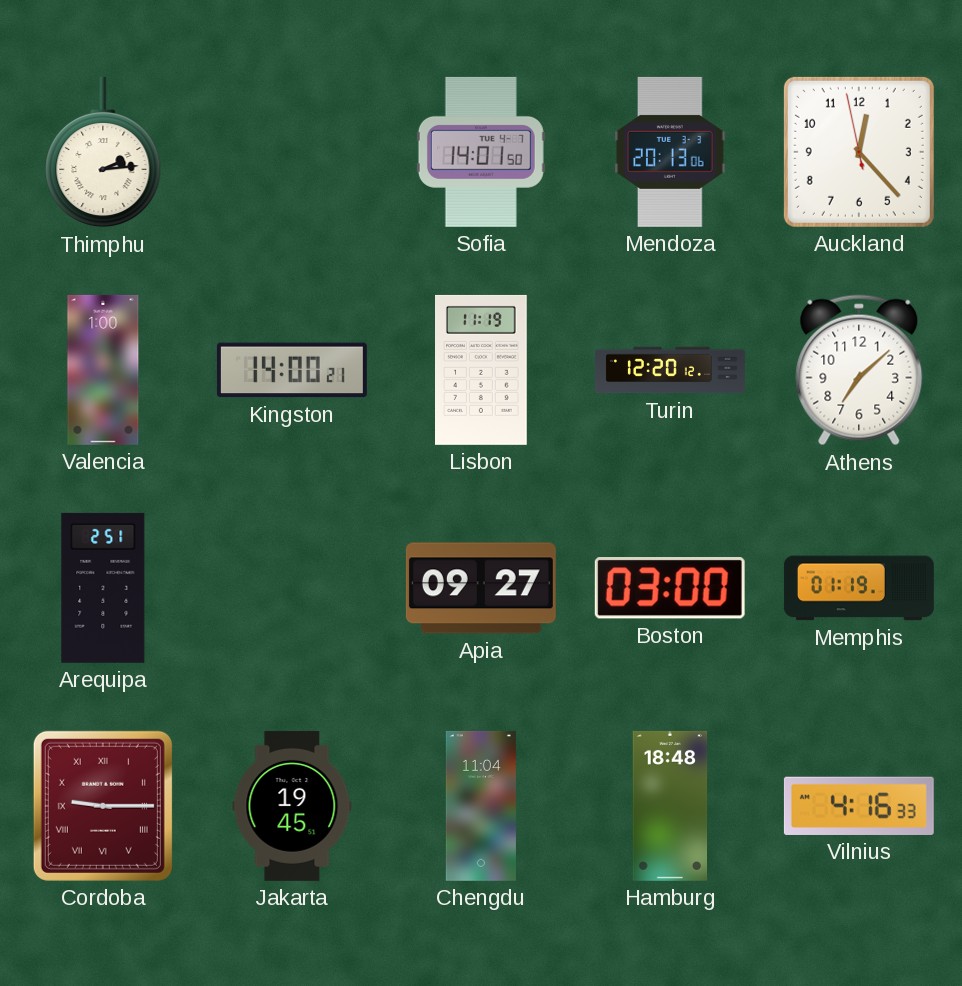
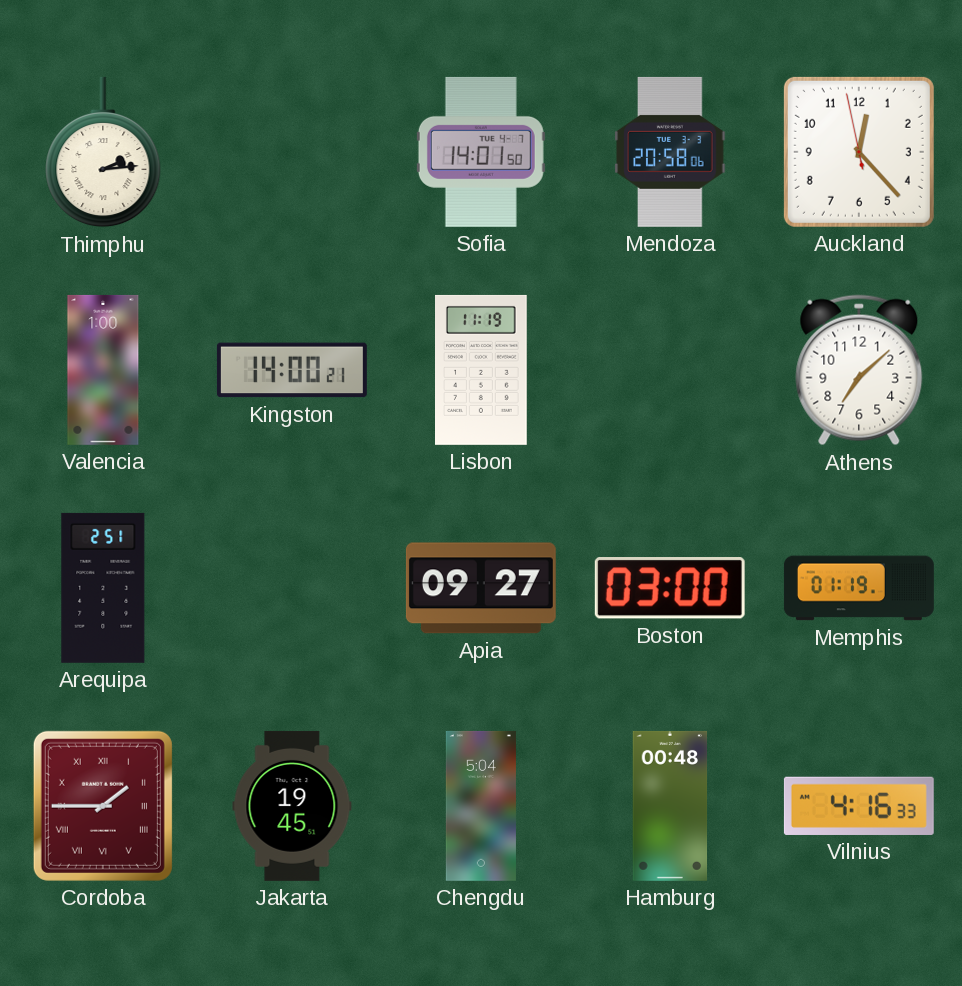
Mendoza: 20:13 -> 20:58 (670, 152)
Turin: 12:20 -> none (670, 370)
Cordoba: 9:15 -> 1:45 (103, 806)
Chengdu: 11:04 -> 5:04 (481, 806)
Hamburg: 18:48 -> 00:48 (670, 806)
